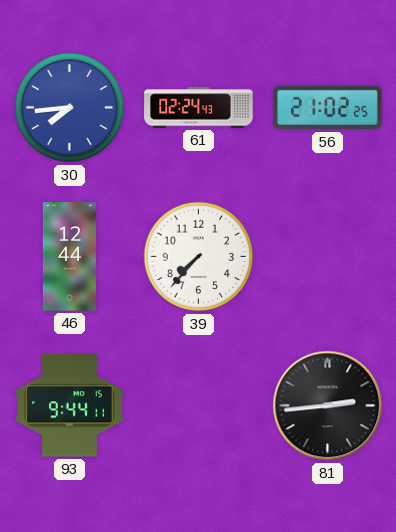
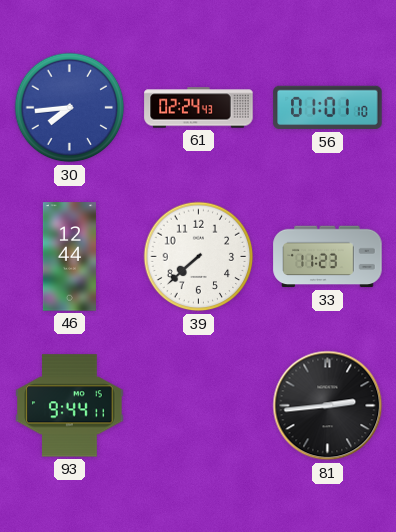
56: 21:02 -> 01:01 (328, 108)
39: 7:37 -> 7:38 (199, 257)
33: none -> 11:23 (328, 257)
